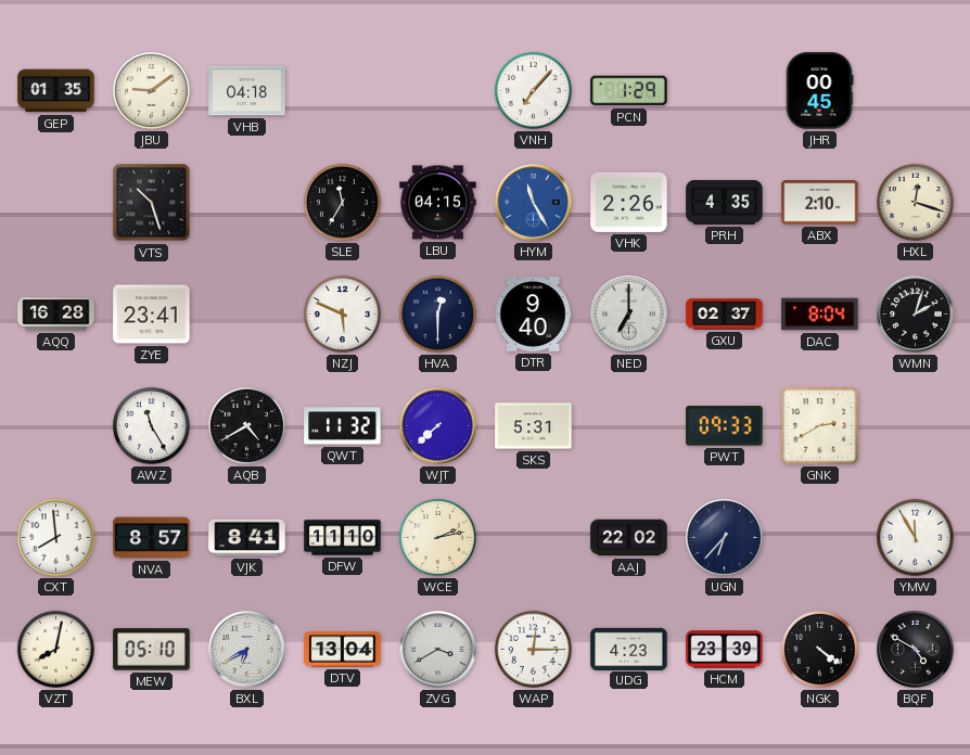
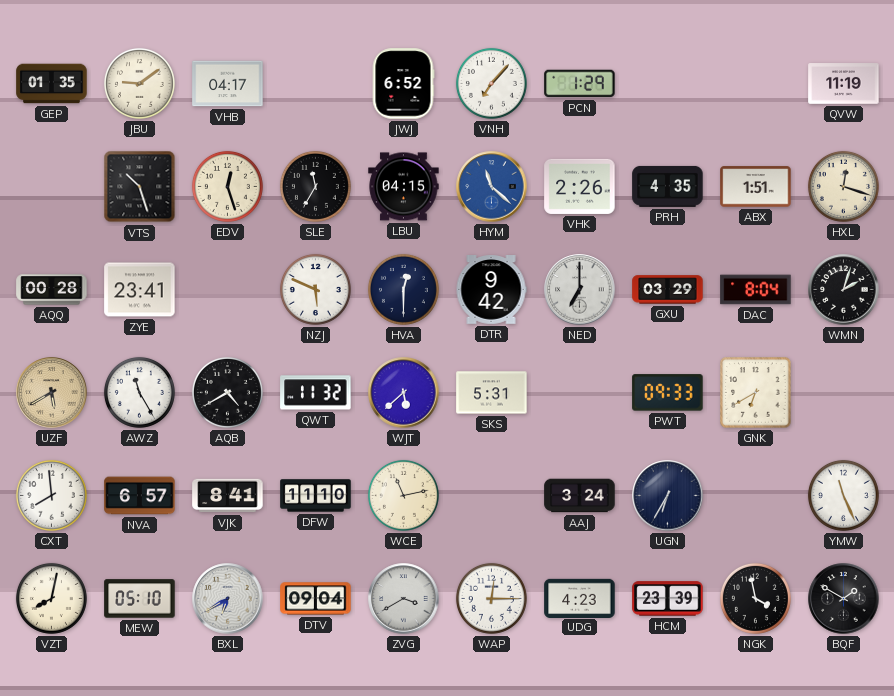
VHB: 04:18 -> 04:17 (228, 84)
JWJ: none -> 6:52 (403, 84)
JHR: 00:45 -> none (819, 91)
QVW: none -> 11:19 (844, 84)
EDV: none -> 12:27 (227, 186)
HYM: 11:25 -> 11:22 (492, 187)
ABX: 2:10 -> 1:51 (756, 187)
AQQ: 16:28 -> 00:28 (52, 290)
DTR: 9:40 -> 9:42 (491, 290)
GXU: 02:37 -> 03:29 (668, 290)
UZF: none -> 5:40 (52, 393)
WJT: 7:38 -> 5:38 (404, 393)
GNK: 2:40 -> 6:40 (756, 393)
NVA: 8:57 -> 6:57 (140, 496)
WCE: 2:13 -> 11:13 (403, 495)
AAJ: 22:02 -> 3:24 (580, 496)
UGN: 6:37 -> 6:35 (668, 496)
YMW: 11:55 -> 11:26 (843, 495)
DTV: 13:04 -> 09:04 (316, 599)
NGK: 4:21 -> 3:58 (755, 598)
BQF: 4:50 -> 1:50 (844, 599)
